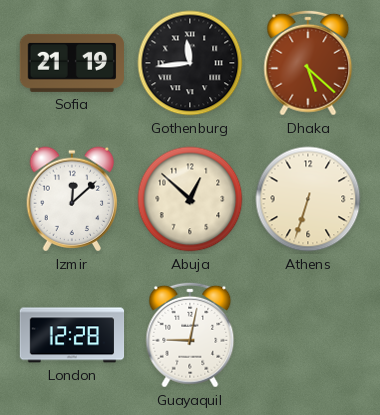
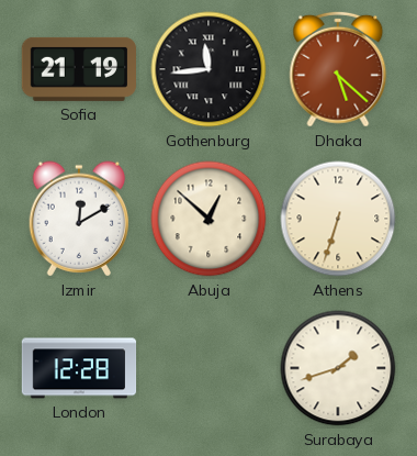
Izmir: 12:08 -> 12:10 (79, 219)
Guayaquil: 9:02 -> none (190, 335)
Surabaya: none -> 1:42 (338, 368)
